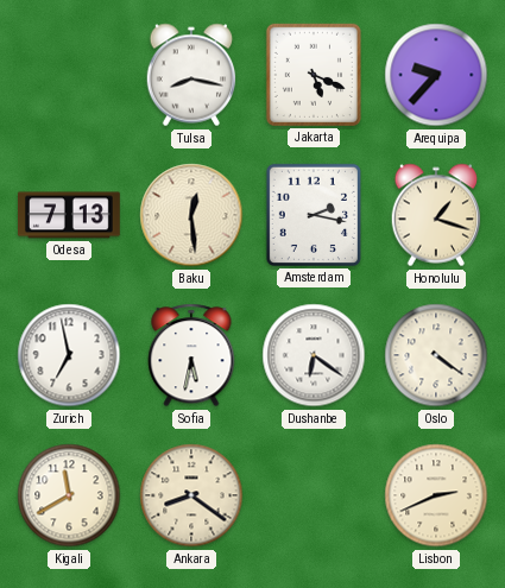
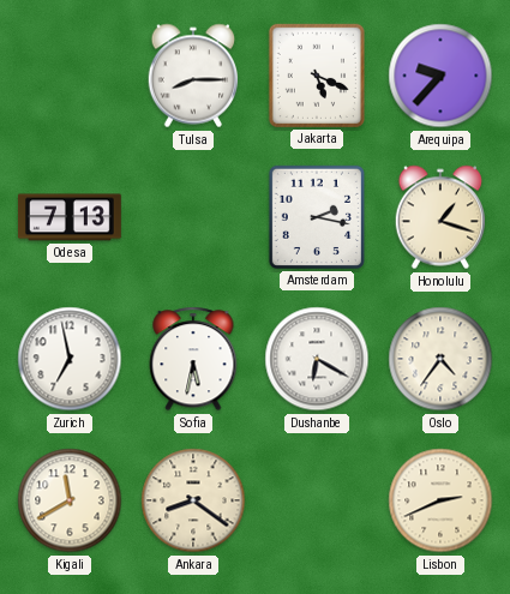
Tulsa: 8:17 -> 8:15 (193, 76)
Baku: 12:29 -> none (191, 215)
Dushanbe: 6:21 -> 6:20 (317, 359)
Oslo: 4:21 -> 4:36 (440, 359)
